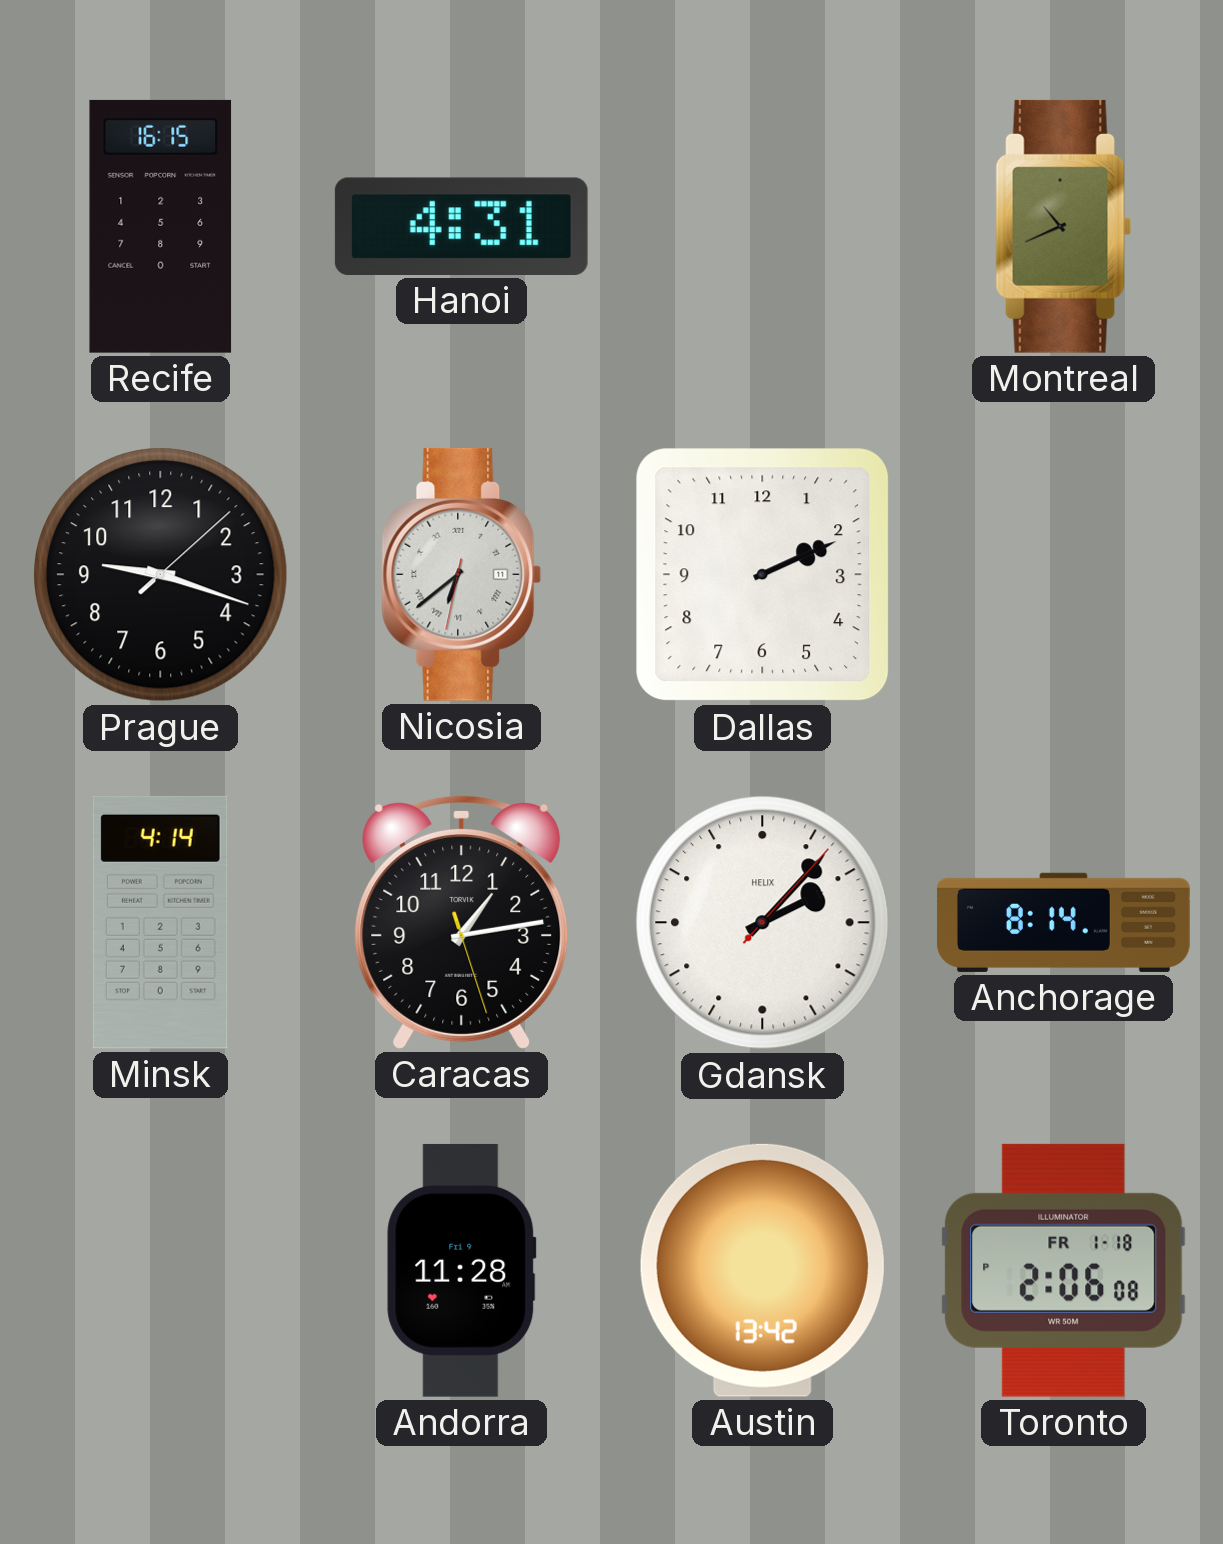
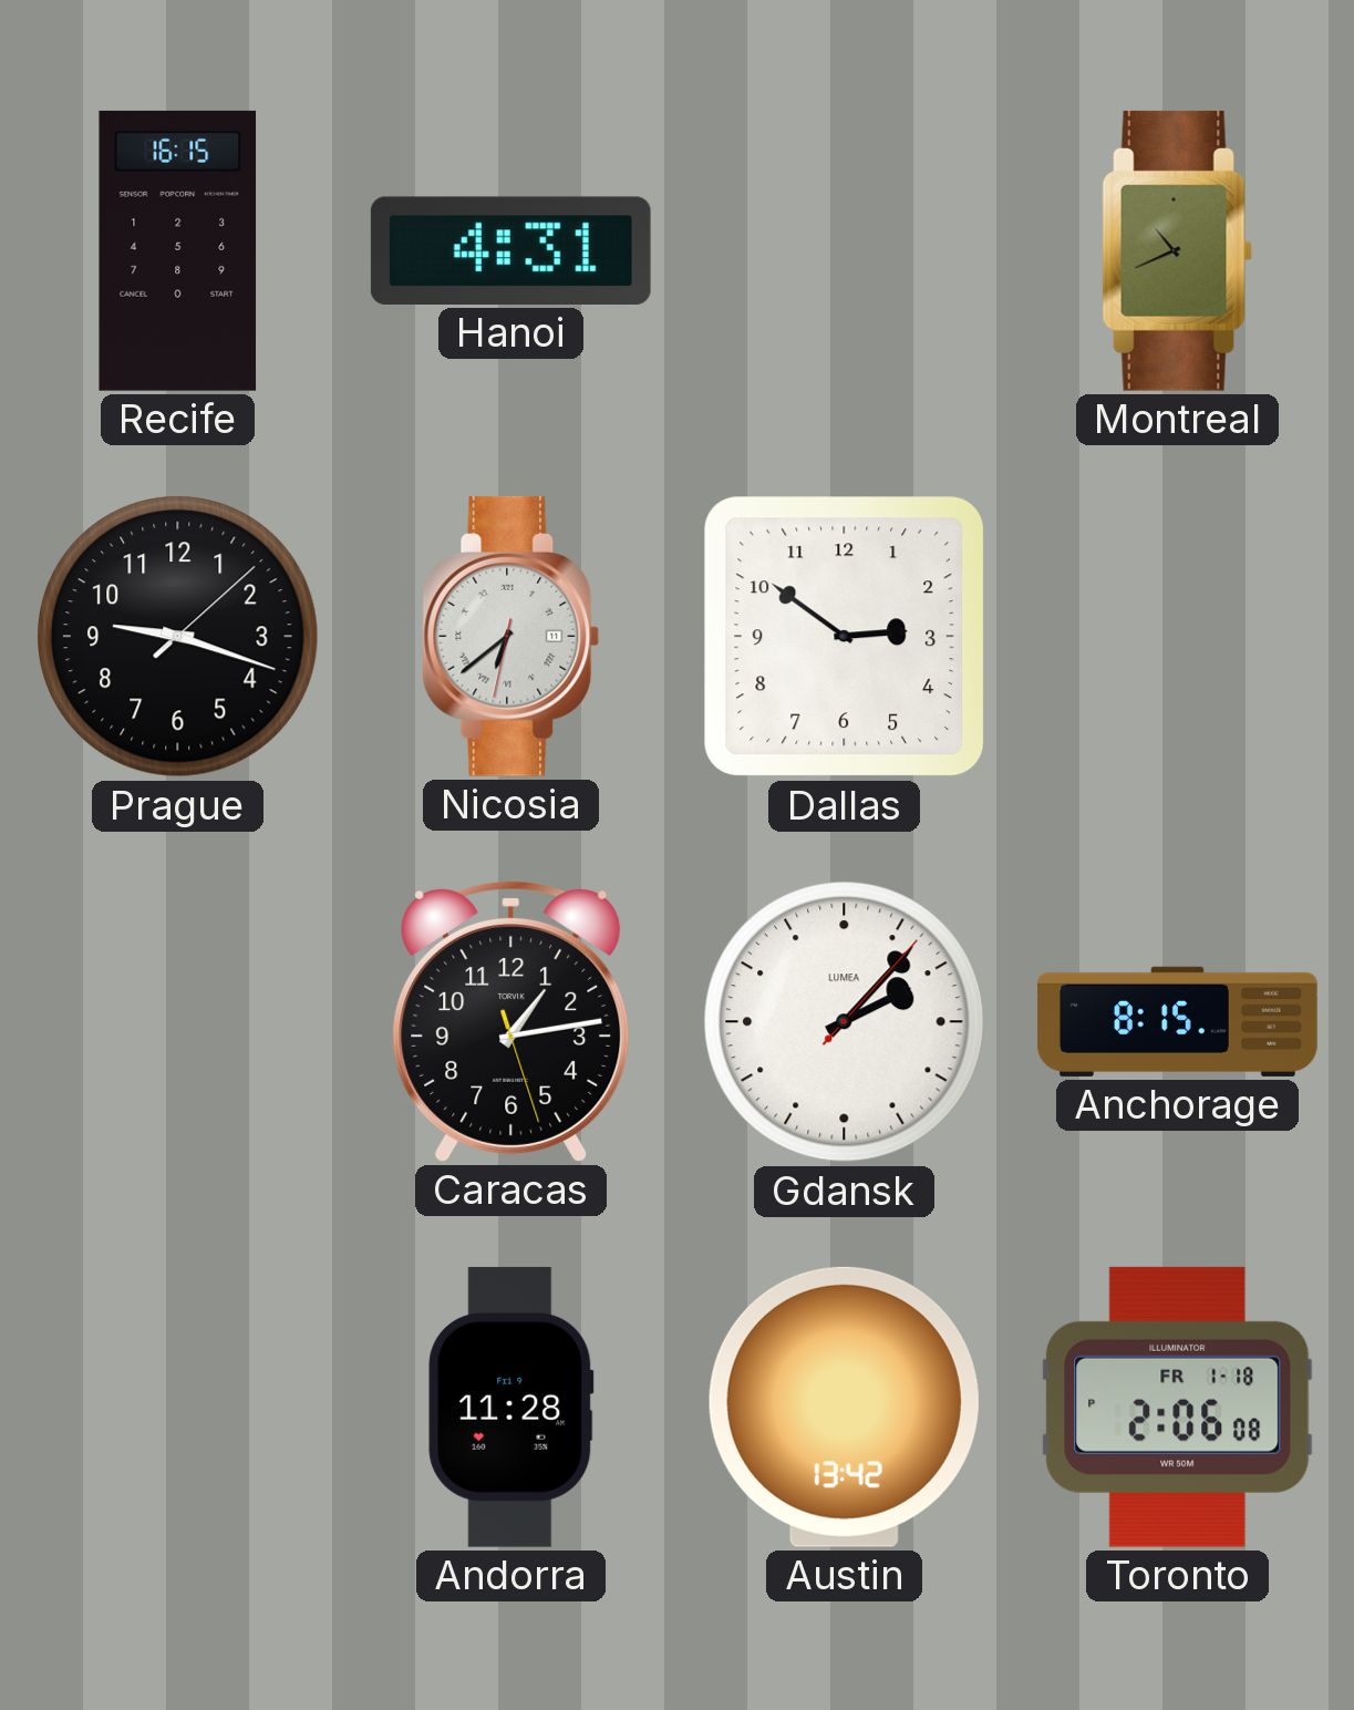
Dallas: 2:11 -> 2:51 (845, 637)
Minsk: 4:14 -> none (160, 922)
Gdansk brand: HELIX -> LUMEA (845, 1022)
Anchorage: 8:14 -> 8:15 (1177, 1021)
